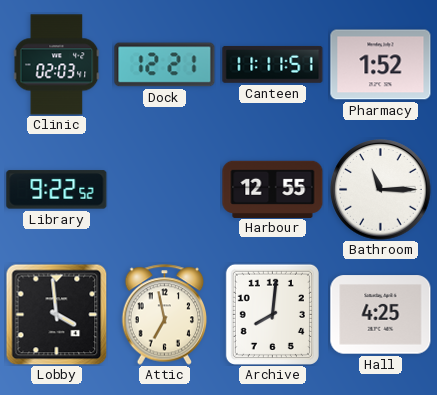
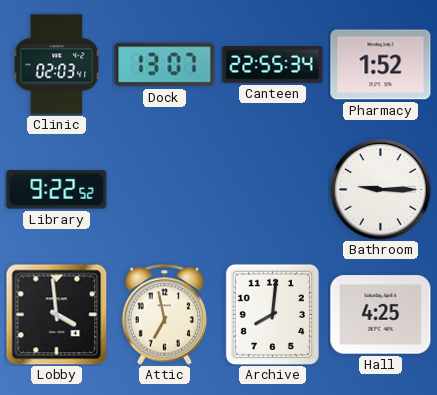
Dock: 12:21 -> 13:07 (165, 65)
Canteen: 11:11 -> 22:55 (273, 65)
Harbour: 12:55 -> none (273, 189)
Bathroom: 11:15 -> 9:15 (381, 190)
